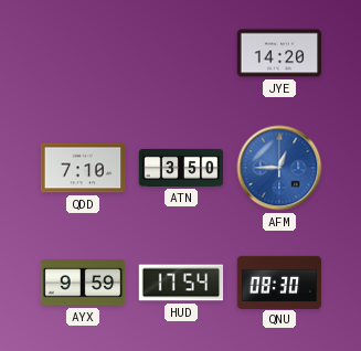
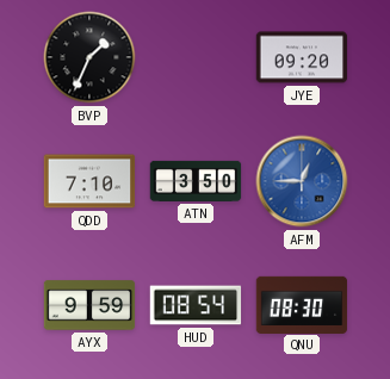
BVP: none -> 1:34 (89, 57)
JYE: 14:20 -> 09:20 (302, 57)
HUD: 17:54 -> 08:54 (196, 305)
